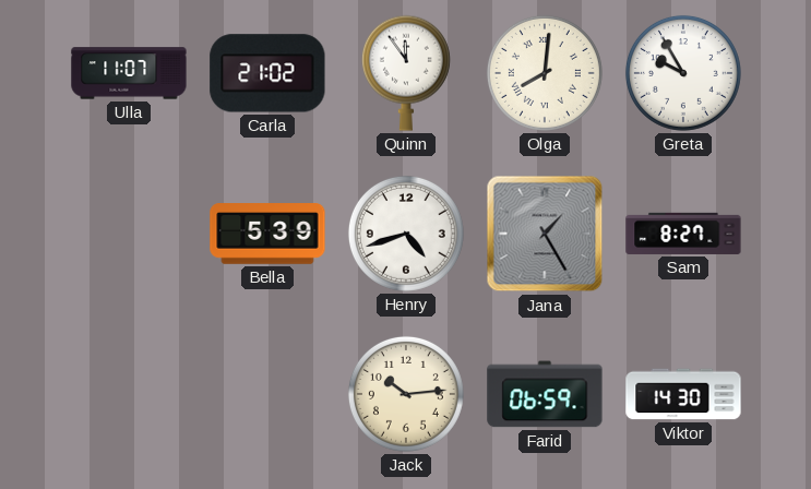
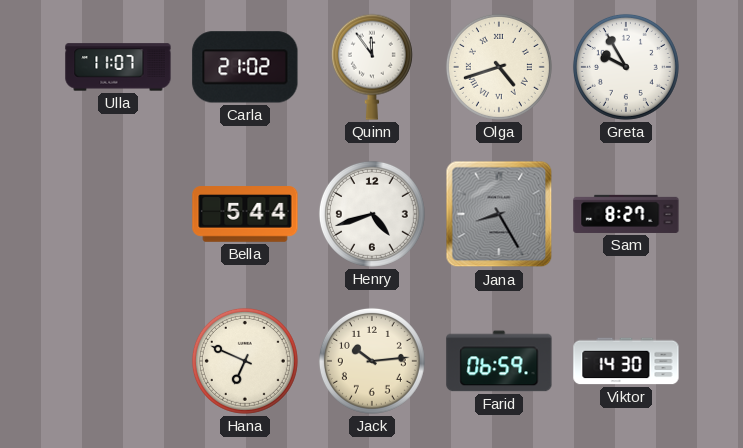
Olga: 8:01 -> 4:42 (499, 67)
Bella: 5:39 -> 5:44 (245, 214)
Jana: 1:25 -> 8:25 (499, 214)
Hana: none -> 6:49 (245, 361)
